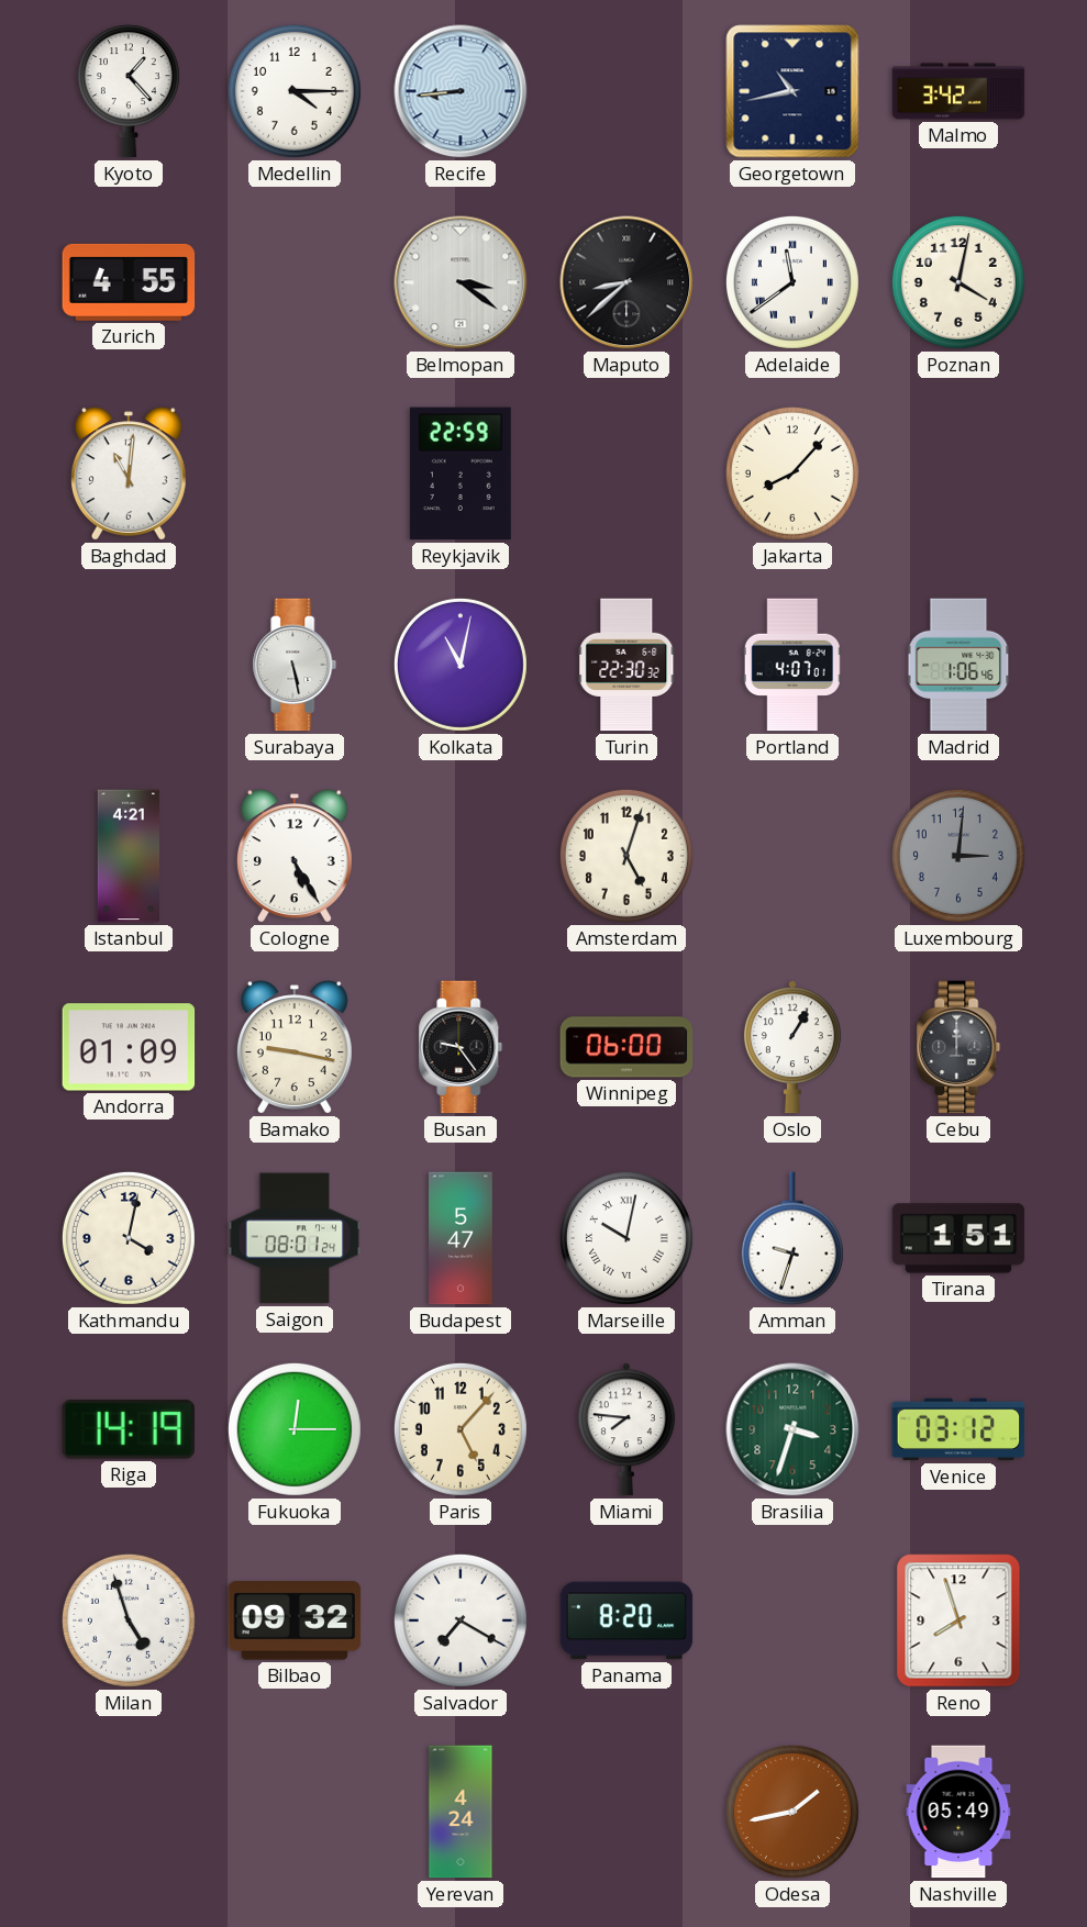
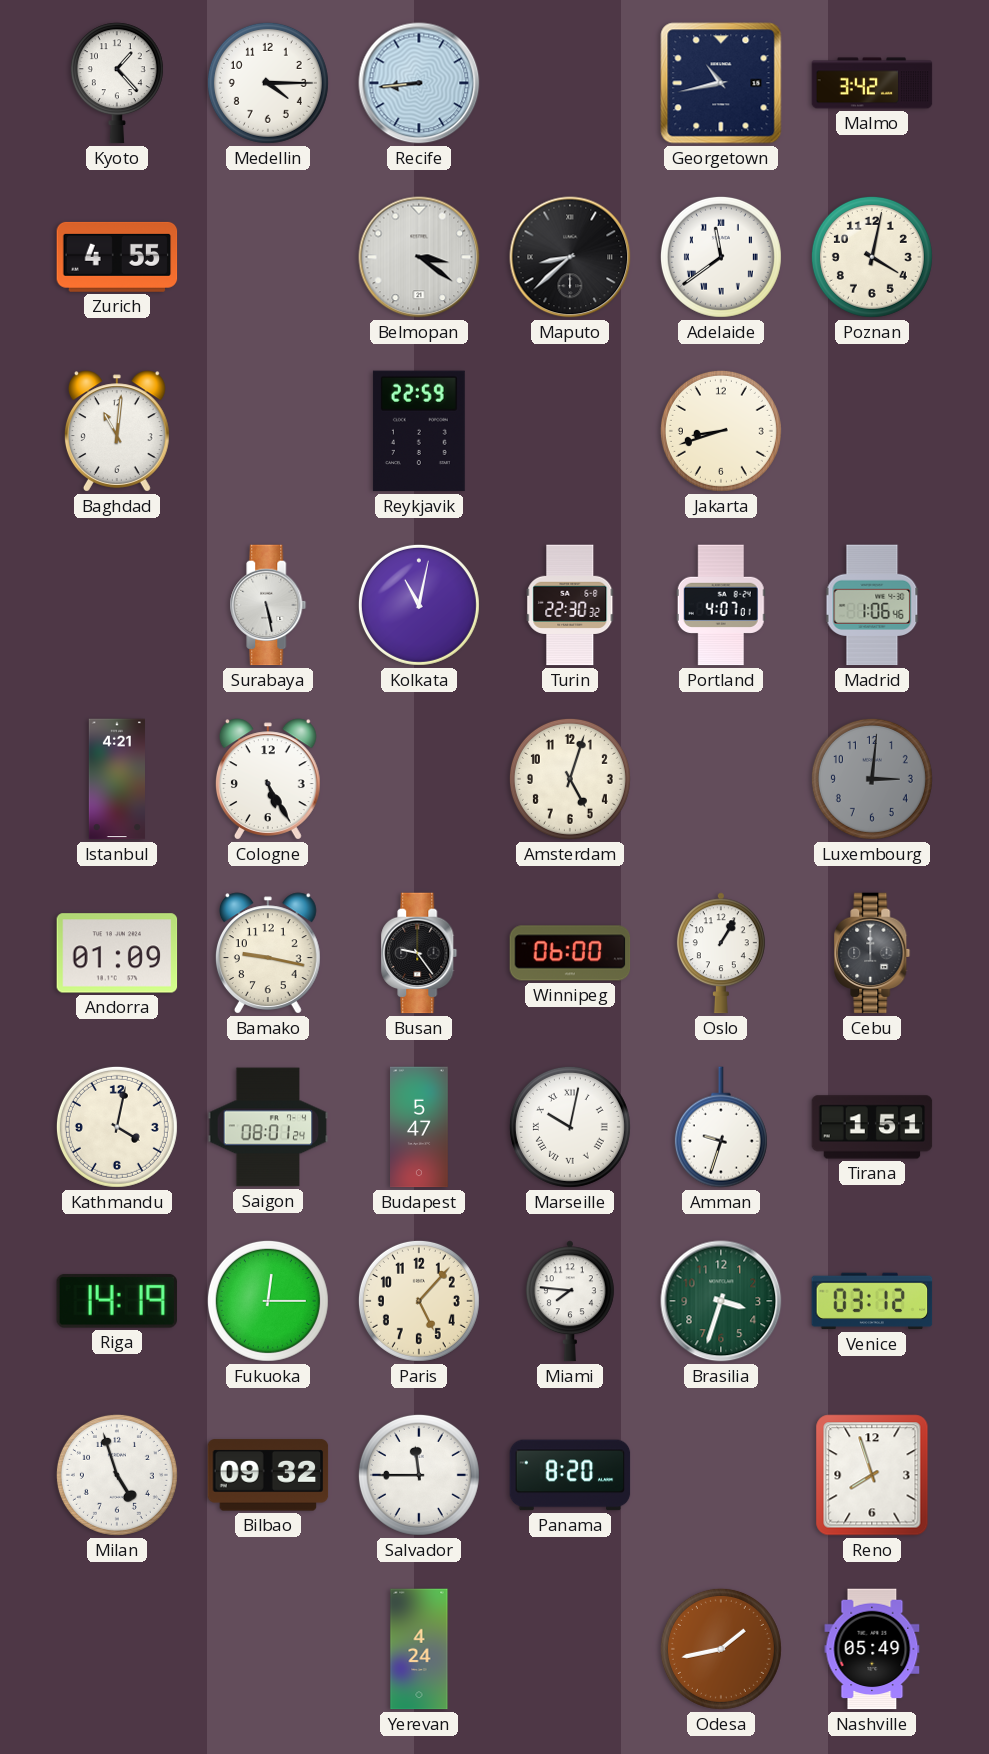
Jakarta: 8:07 -> 8:42 (721, 431)
Salvador: 7:20 -> 11:45 (419, 1475)
